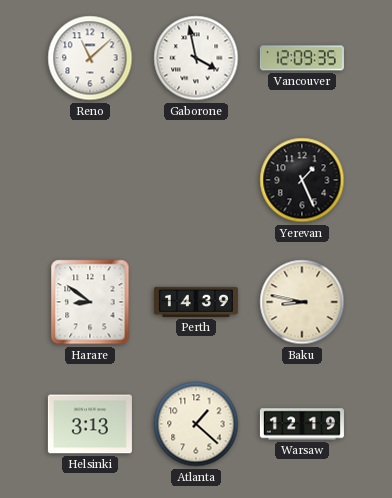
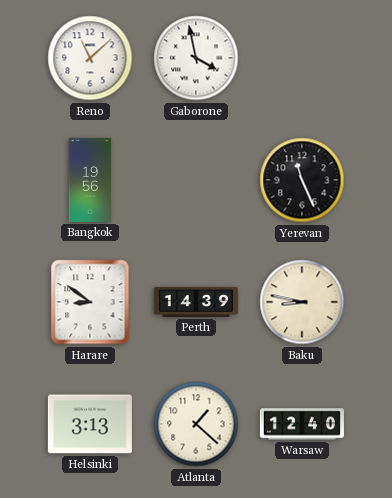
Vancouver: 12:09 -> none (302, 58)
Bangkok: none -> 19:56 (90, 180)
Yerevan: 1:26 -> 11:26 (302, 180)
Warsaw: 12:19 -> 12:40 (302, 424)
